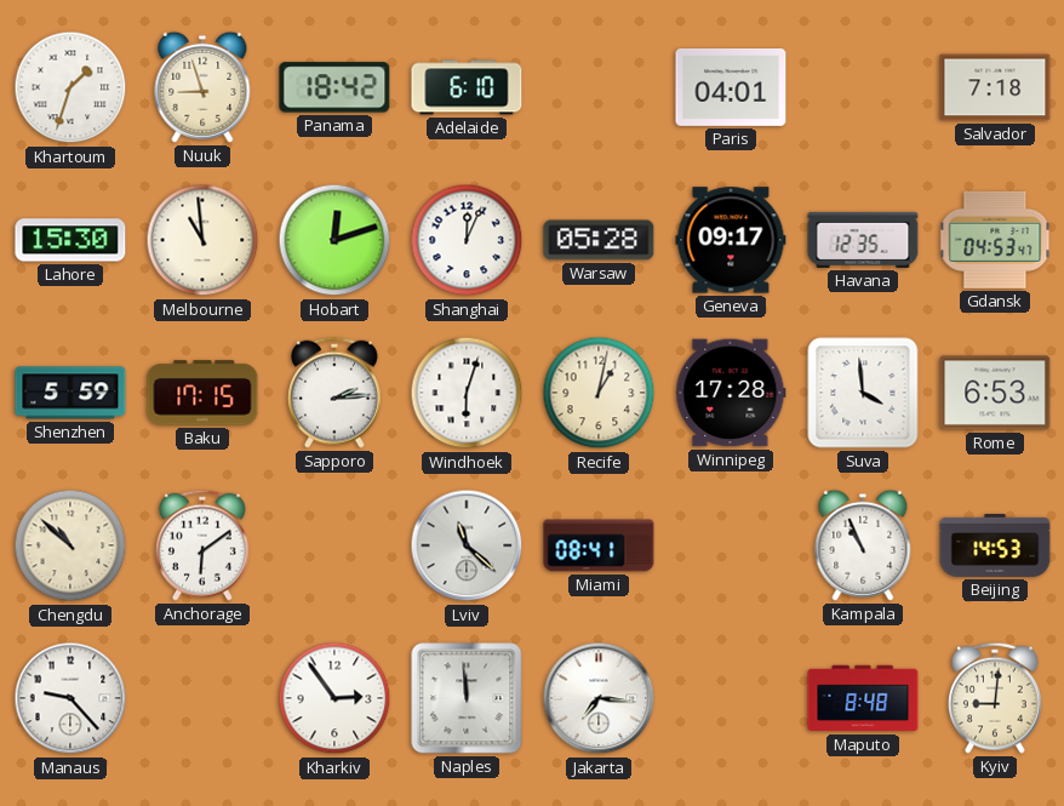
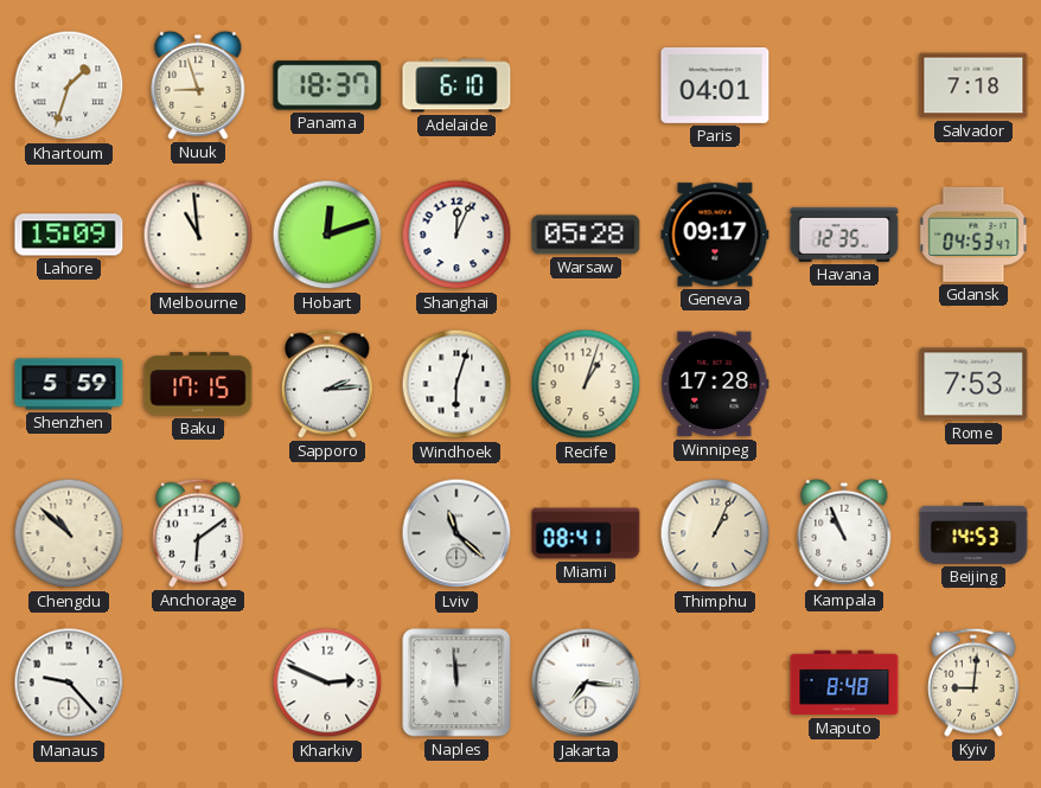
Panama: 18:42 -> 18:37 (327, 85)
Lahore: 15:30 -> 15:09 (69, 235)
Recife: 1:02 -> 1:03 (586, 384)
Suva: 3:59 -> none (863, 393)
Rome: 6:53 -> 7:53 (973, 384)
Thimphu: none -> 1:04 (715, 533)
Kharkiv: 2:54 -> 2:49 (327, 683)
